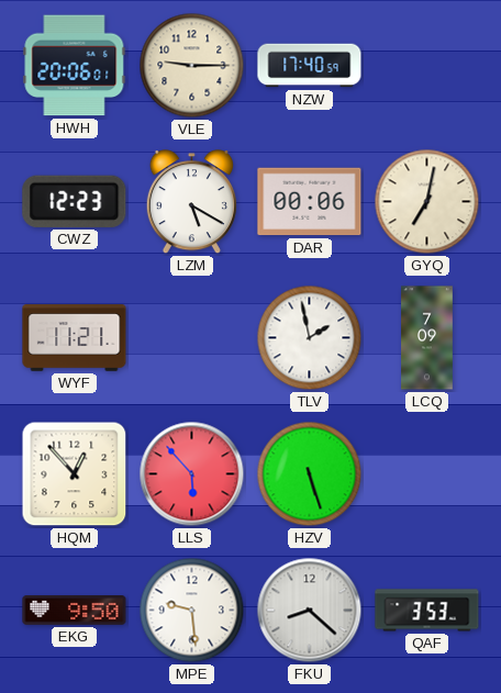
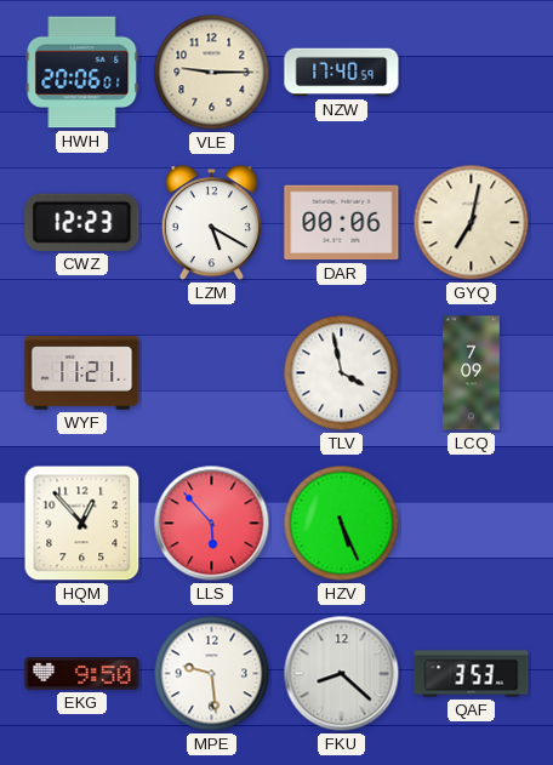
TLV: 1:58 -> 3:58 (342, 373)
HZV: 5:27 -> 5:26 (342, 524)
